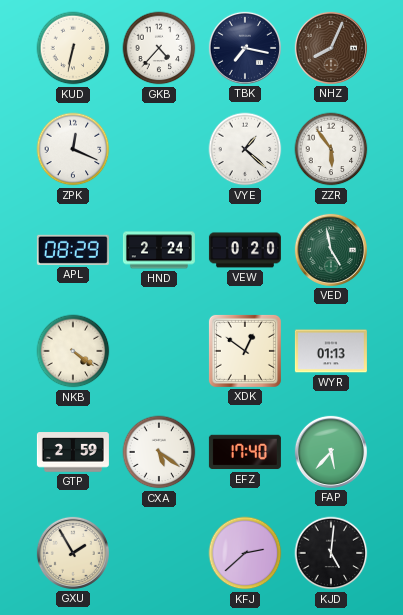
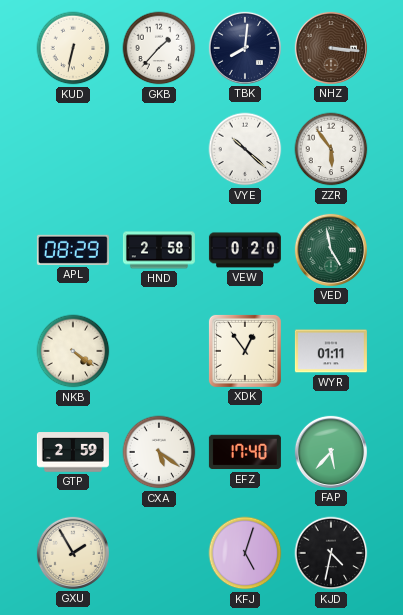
GKB: 4:37 -> 1:37 (159, 48)
TBK: 7:17 -> 8:01 (245, 48)
NHZ: 8:04 -> 3:16 (331, 48)
ZPK: 12:19 -> none (73, 149)
VYE: 1:22 -> 10:22 (245, 149)
HND: 2:24 -> 2:58 (159, 250)
XDK: 12:51 -> 12:54 (245, 351)
WYR: 01:13 -> 01:11 (331, 351)
KFJ: 2:38 -> 5:03 (245, 553)
KJD: 5:01 -> 4:32 (331, 553)
